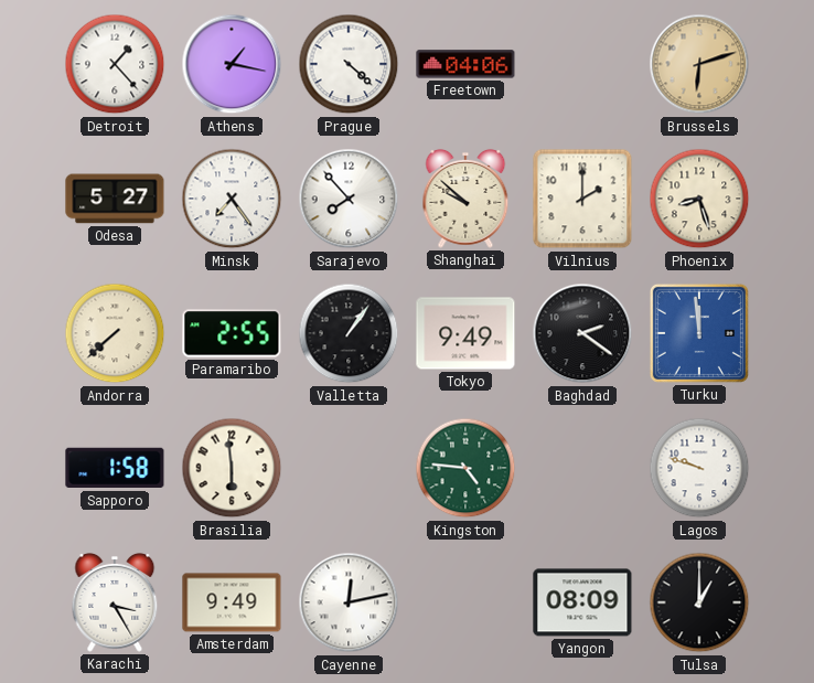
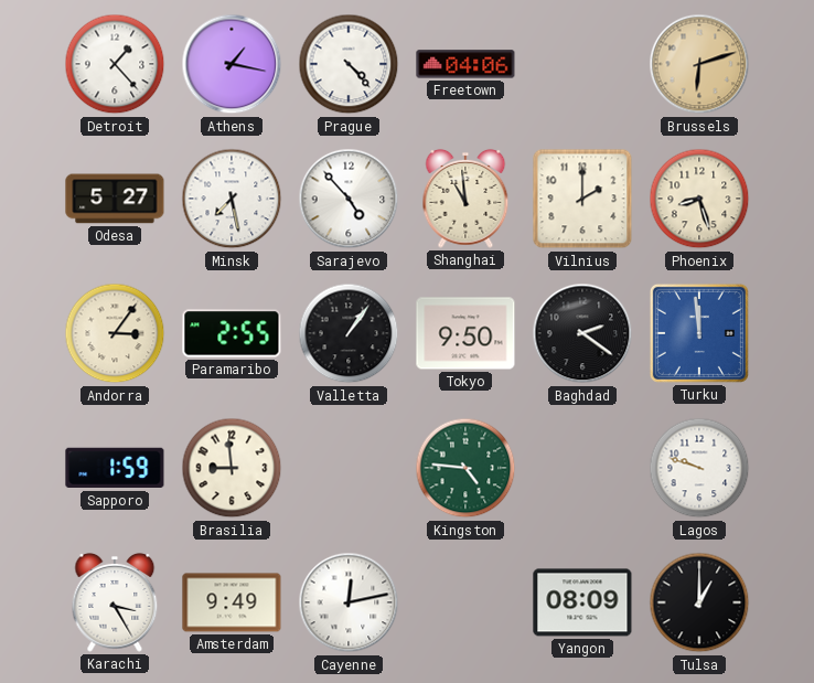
Prague: 4:22 -> 4:23 (349, 64)
Minsk: 7:24 -> 7:28 (232, 199)
Sarajevo: 7:53 -> 4:53 (349, 199)
Shanghai: 9:52 -> 10:59 (465, 199)
Andorra: 7:38 -> 3:06 (115, 333)
Tokyo: 9:49 -> 9:50 (465, 333)
Sapporo: 1:58 -> 1:59 (115, 468)
Brasilia: 5:59 -> 8:59 (232, 468)
